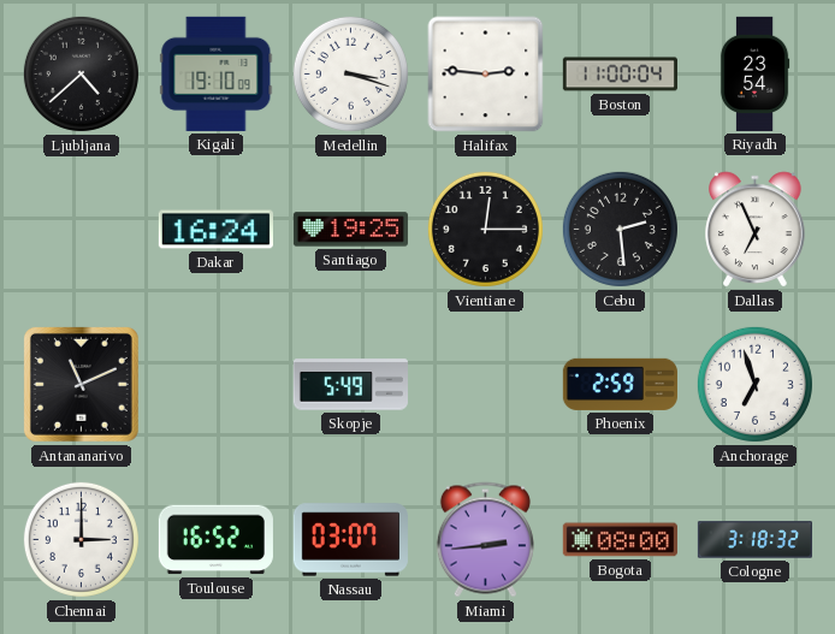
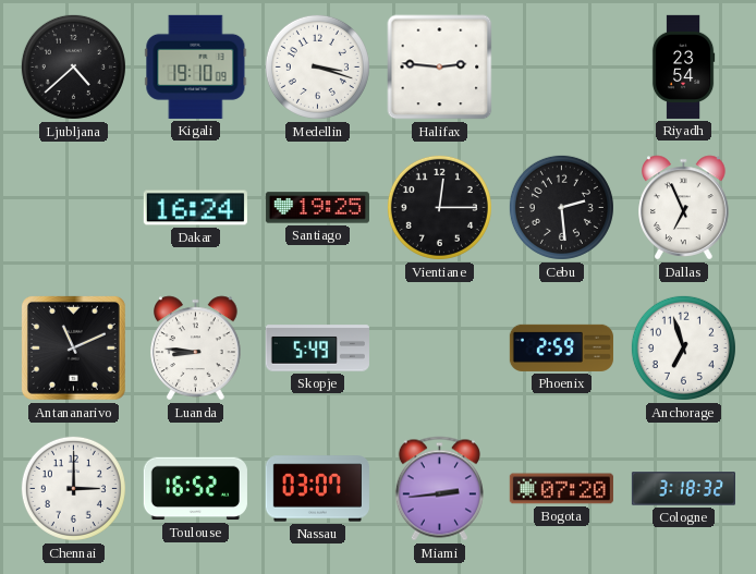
Boston: 11:00 -> none (620, 75)
Luanda: none -> 8:46 (196, 349)
Bogota: 08:00 -> 07:20 (561, 489)
